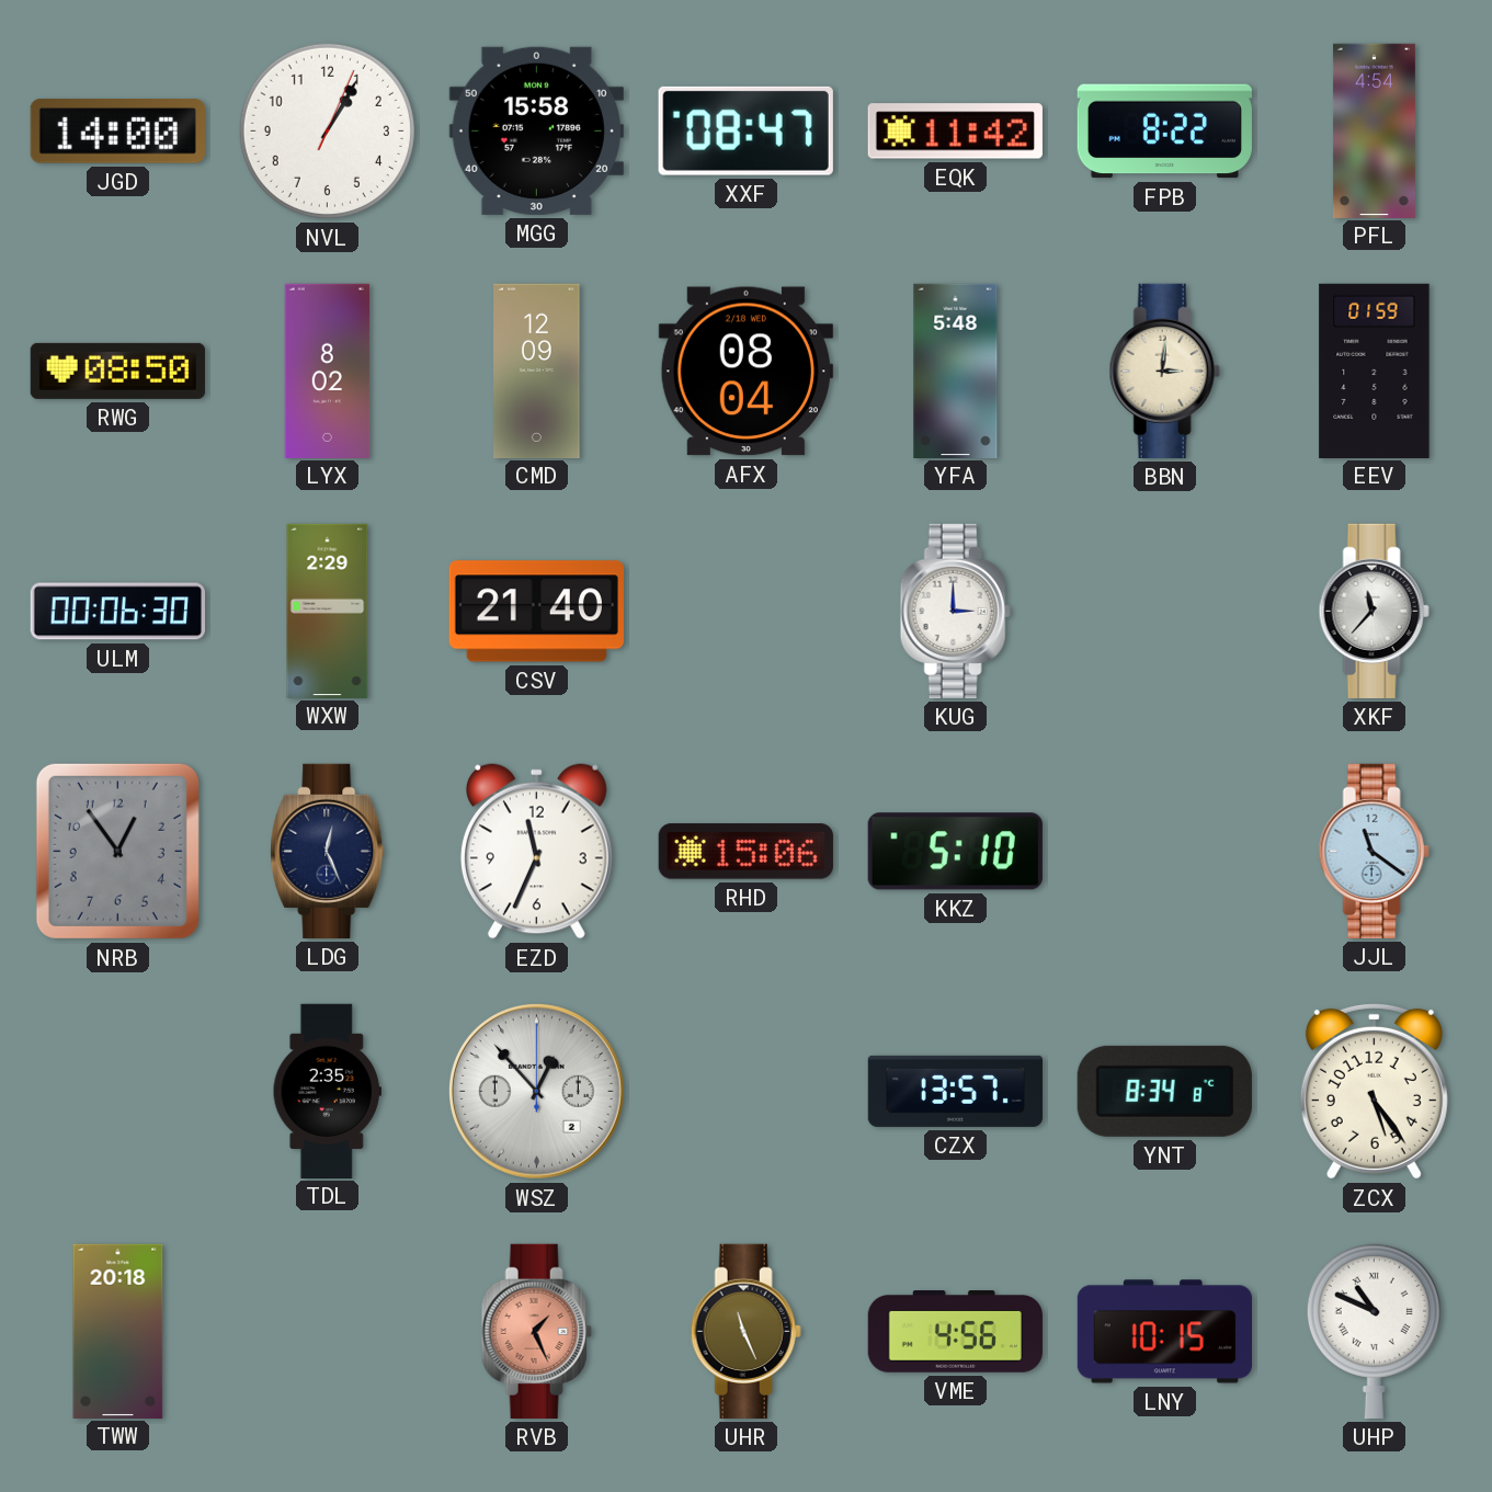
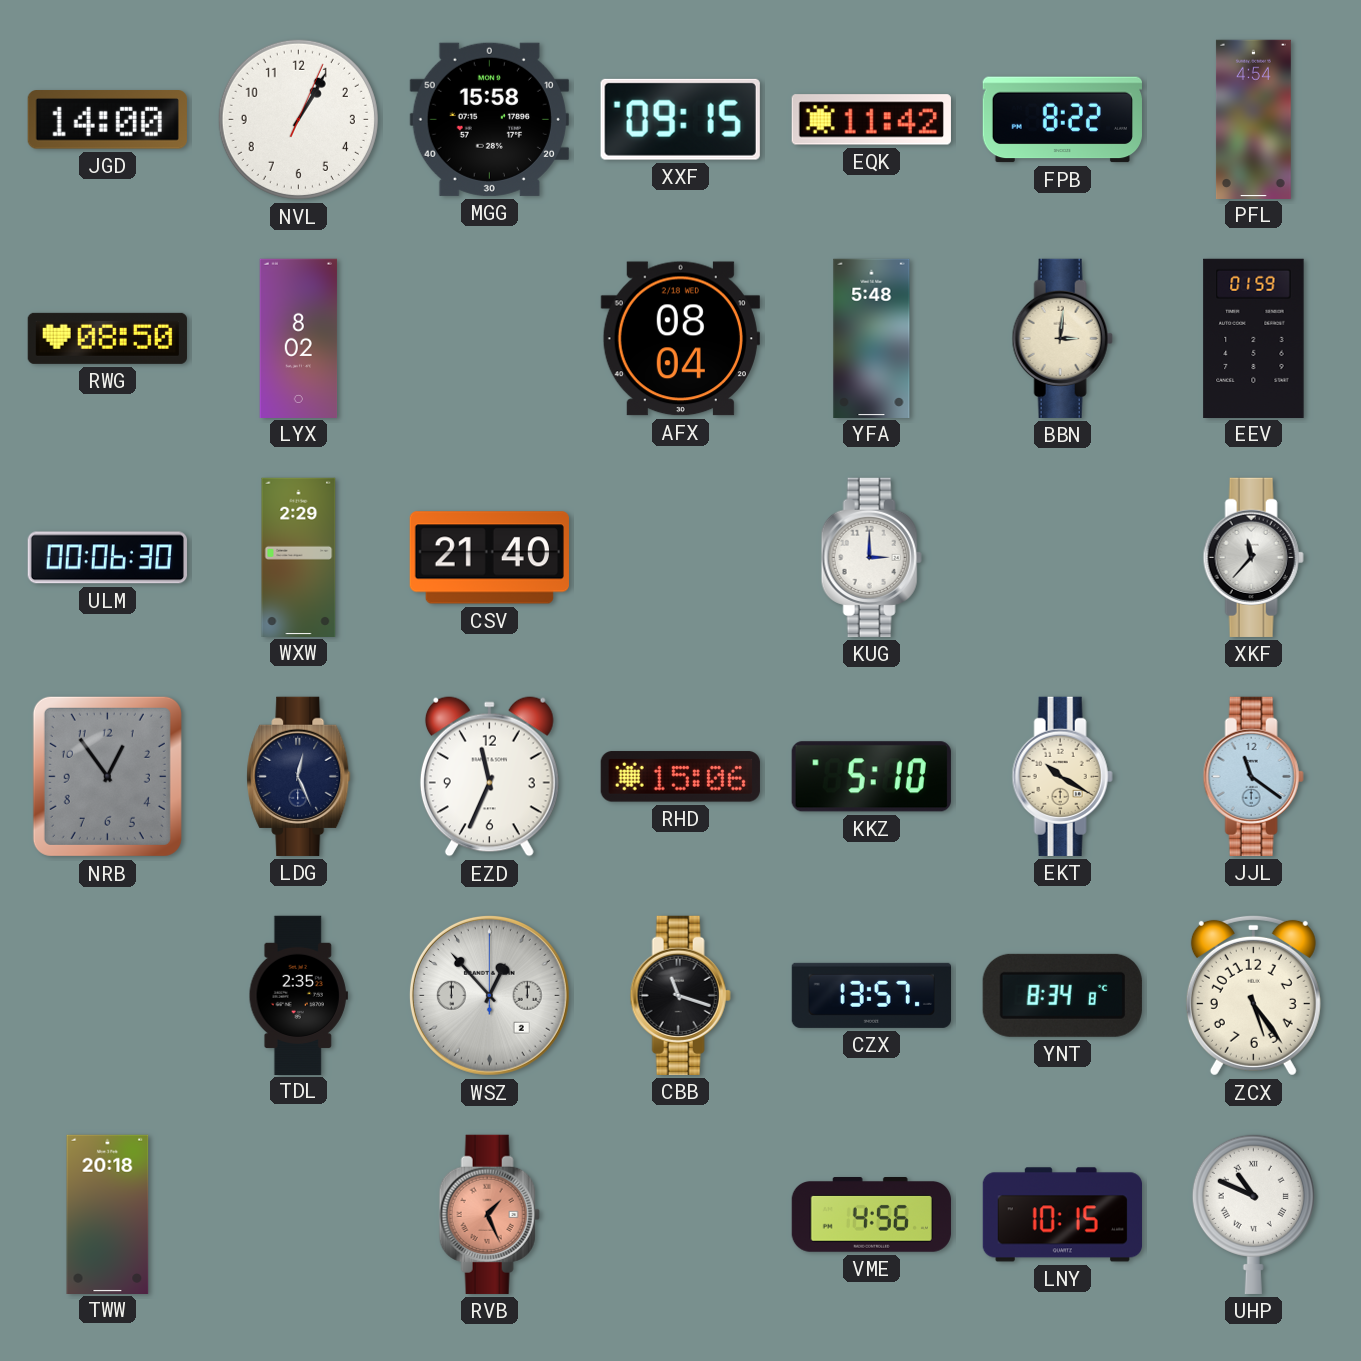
XXF: 08:47 -> 09:15 (680, 119)
CMD: 12:09 -> none (537, 371)
EKT: none -> 10:20 (1062, 776)
CBB: none -> 11:18 (680, 995)
UHR: 11:26 -> none (745, 1331)
